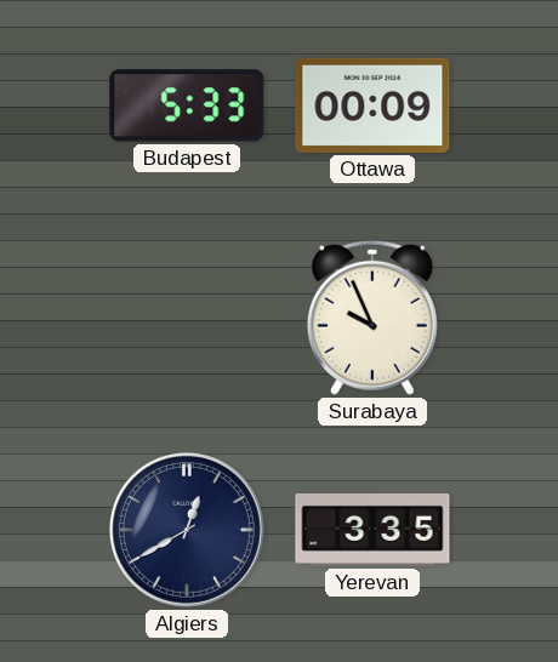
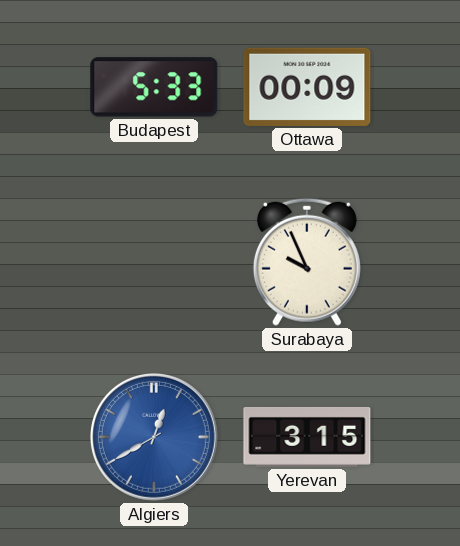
Algiers dial: navy -> blue (154, 437)
Yerevan: 3:35 -> 3:15 (307, 437)
